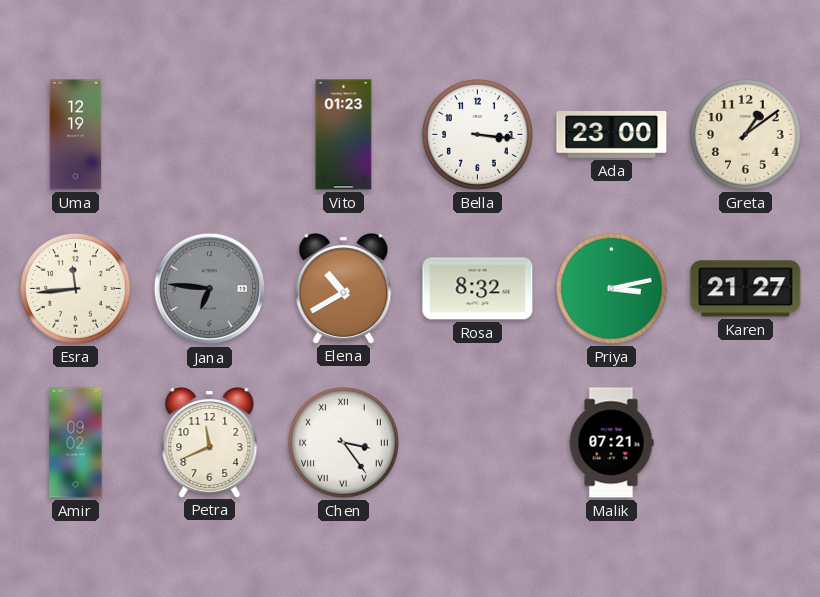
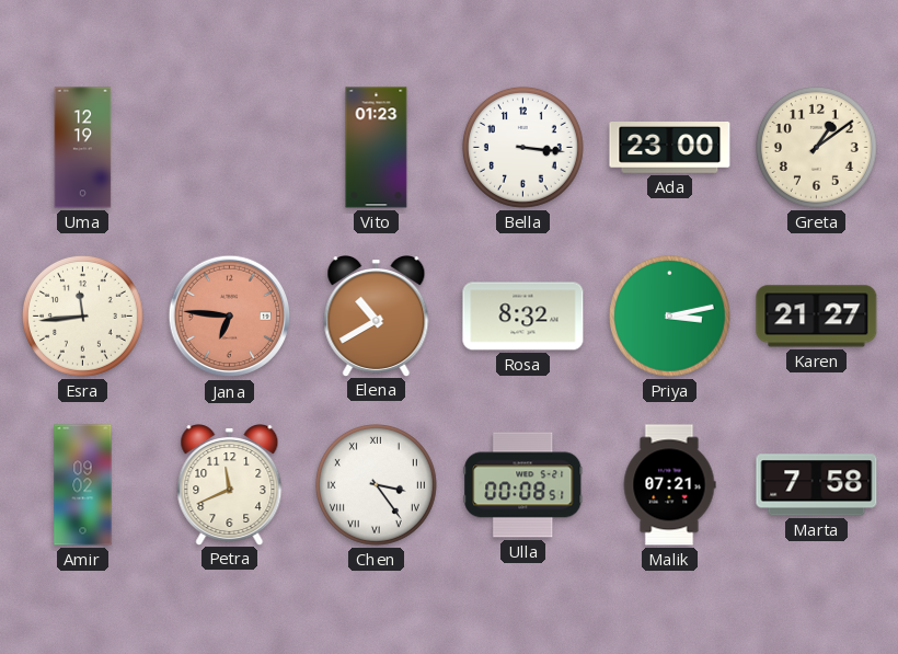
Jana dial: grey -> salmon (230, 317)
Ulla: none -> 00:08 (523, 485)
Marta: none -> 7:58 (817, 485)
